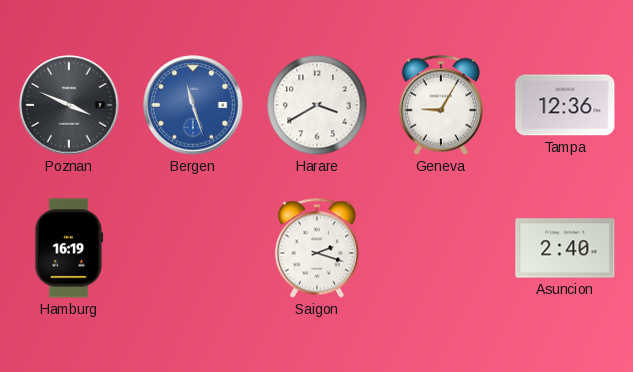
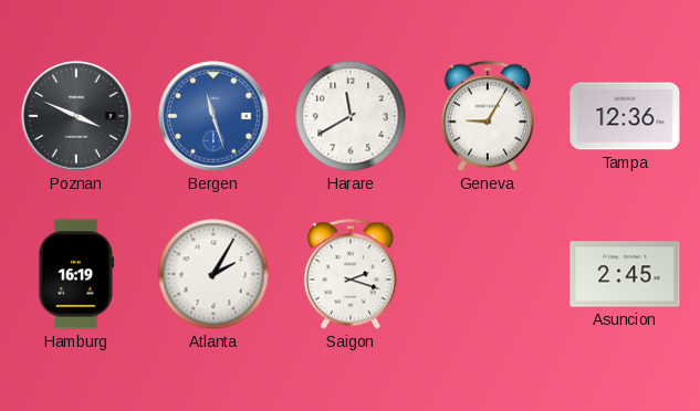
Harare: 3:40 -> 11:40 (351, 116)
Atlanta: none -> 2:05 (213, 274)
Asuncion: 2:40 -> 2:45 (625, 274)
